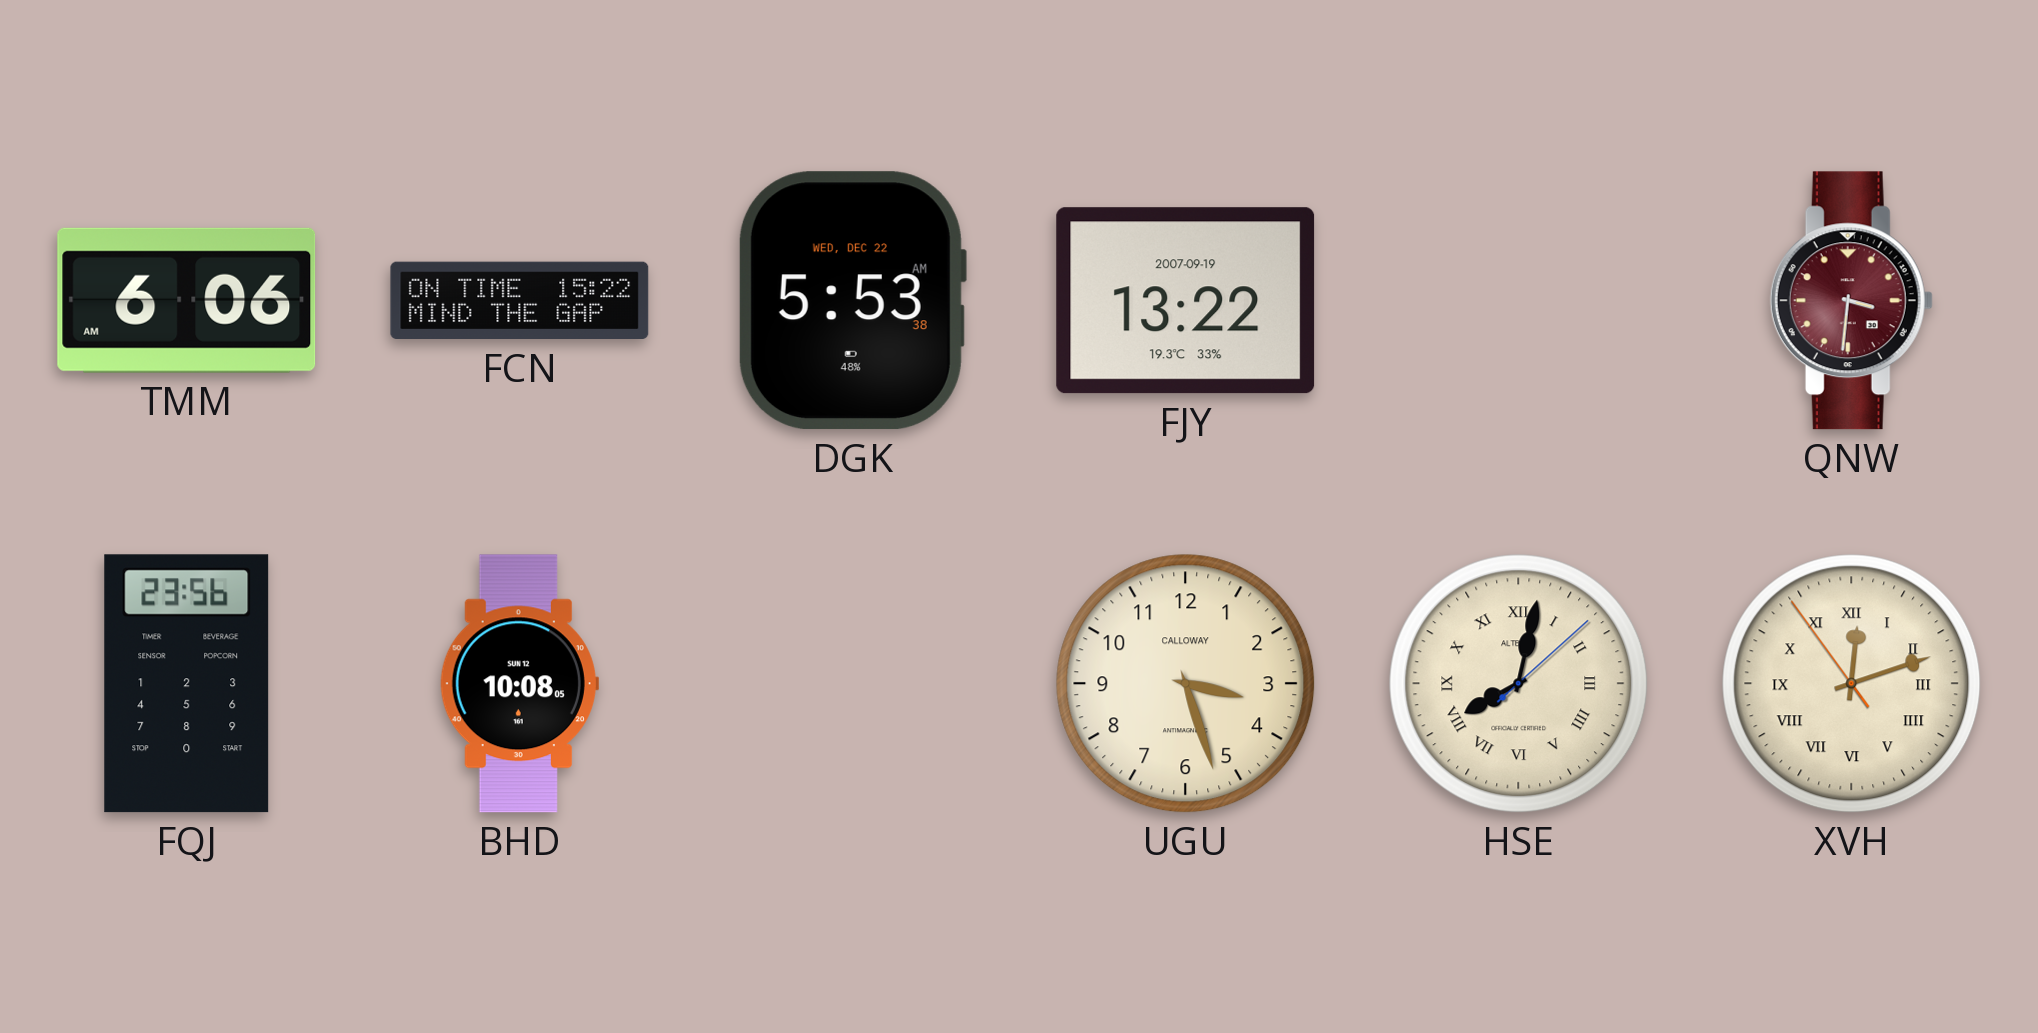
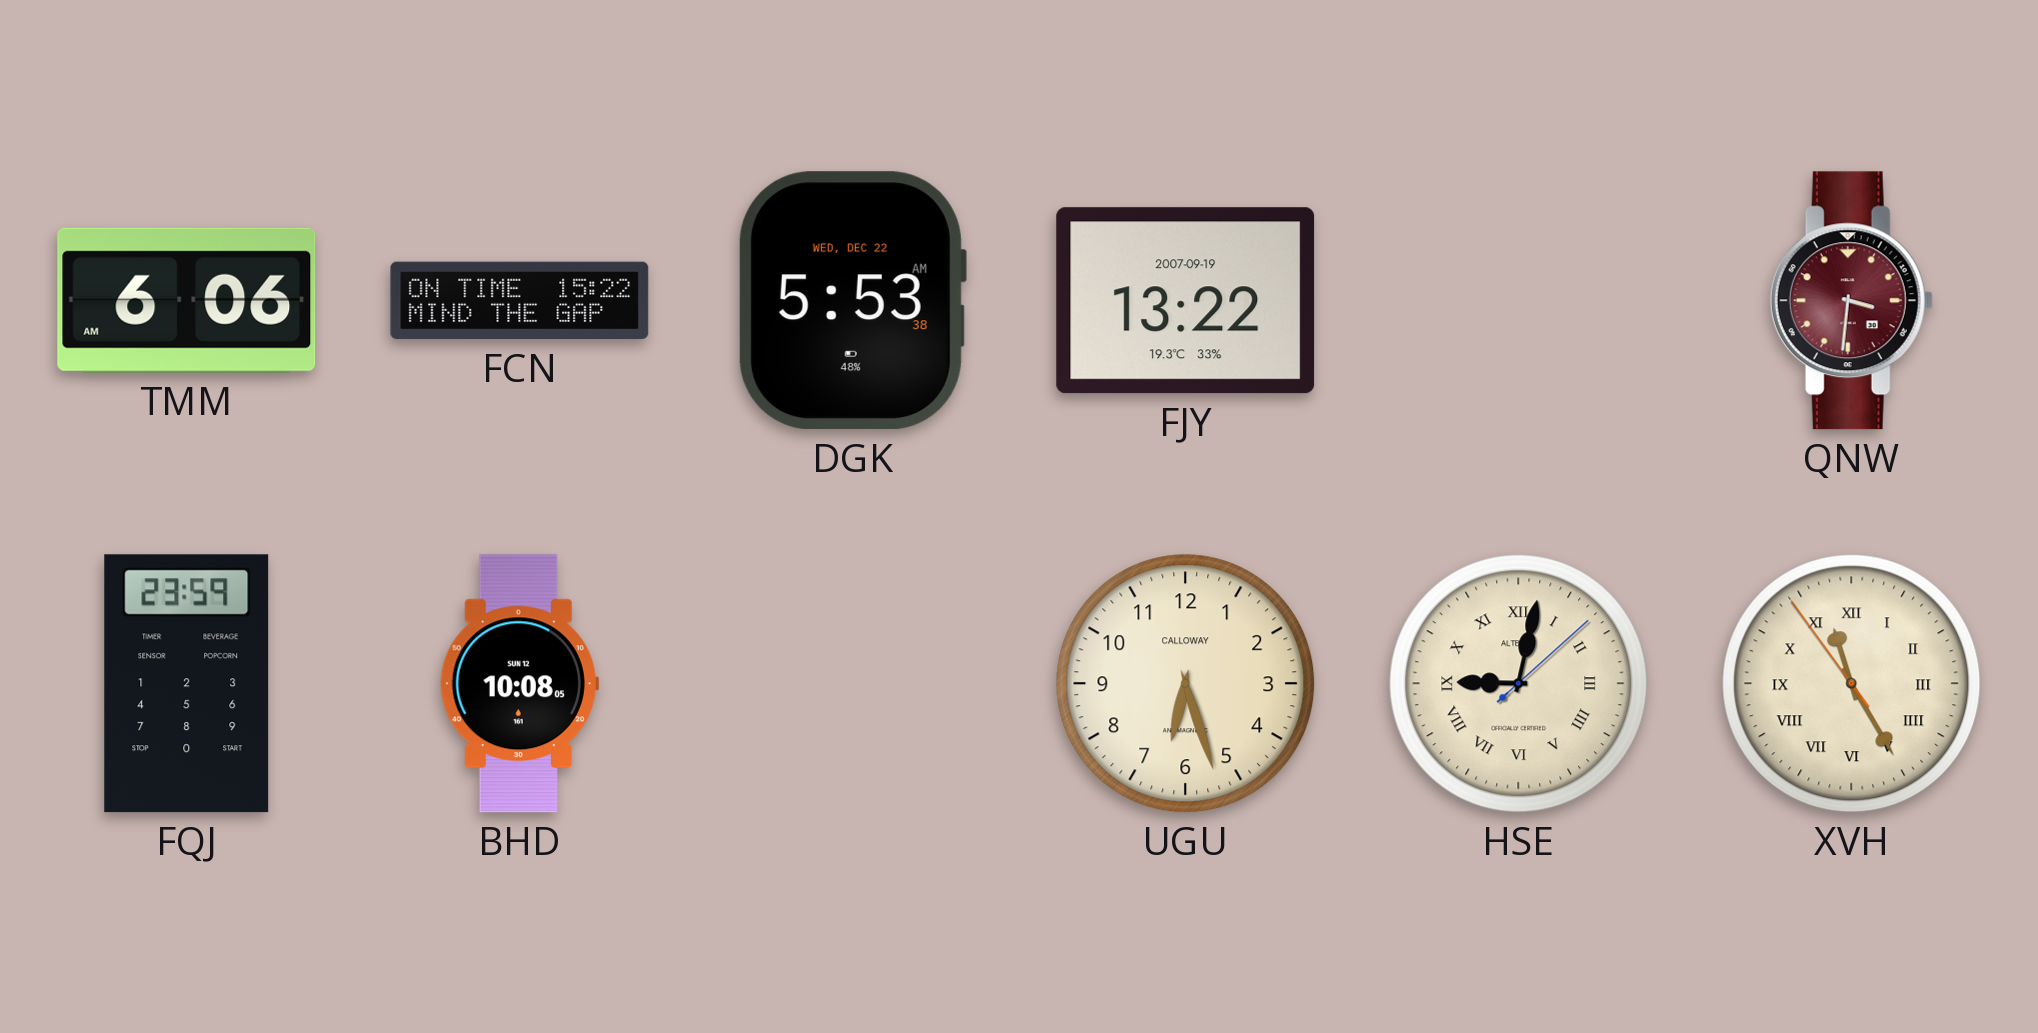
FQJ: 23:56 -> 23:59 (187, 684)
UGU: 3:27 -> 6:27 (1186, 684)
HSE: 8:02 -> 9:02 (1519, 684)
XVH: 12:11 -> 11:24 (1852, 684)
